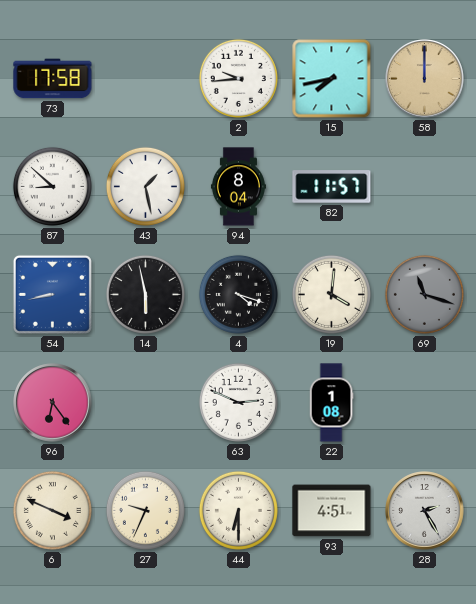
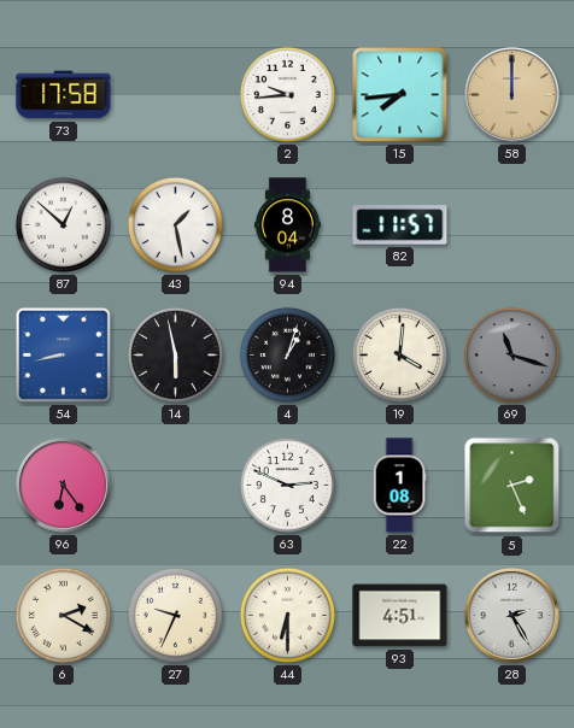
15: 7:43 -> 7:44 (400, 95)
87: 8:52 -> 12:52 (63, 224)
4: 4:18 -> 1:03 (287, 354)
5: none -> 2:26 (512, 486)
6: 3:49 -> 2:20 (63, 615)
